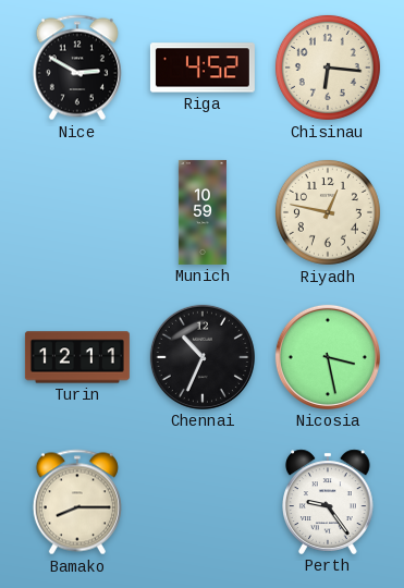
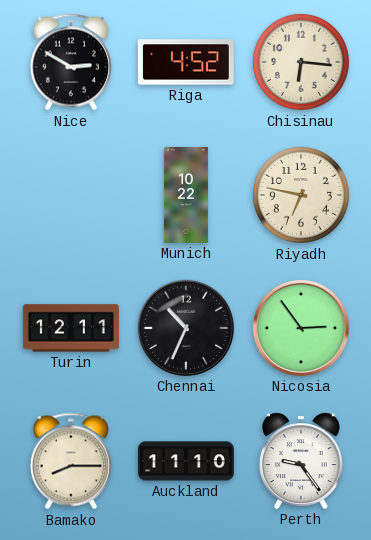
Munich: 10:59 -> 10:22 (186, 195)
Riyadh: 12:47 -> 6:47 (301, 195)
Nicosia: 3:28 -> 2:54 (301, 328)
Auckland: none -> 11:10 (186, 461)
